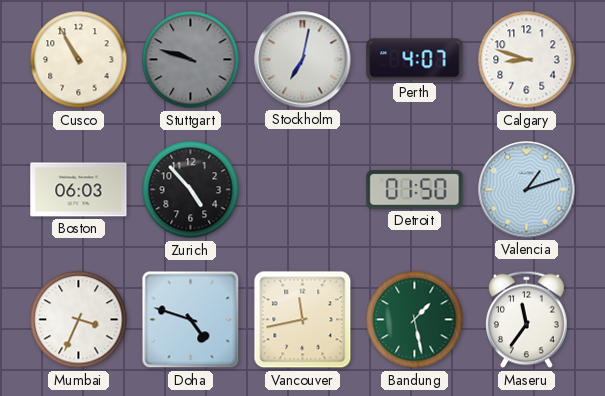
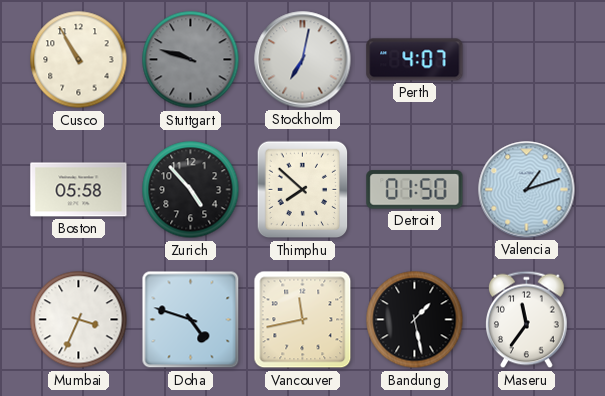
Calgary: 8:48 -> none (527, 60)
Boston: 06:03 -> 05:58 (79, 190)
Thimphu: none -> 7:52 (303, 190)
Bandung dial: green -> black (415, 320)
